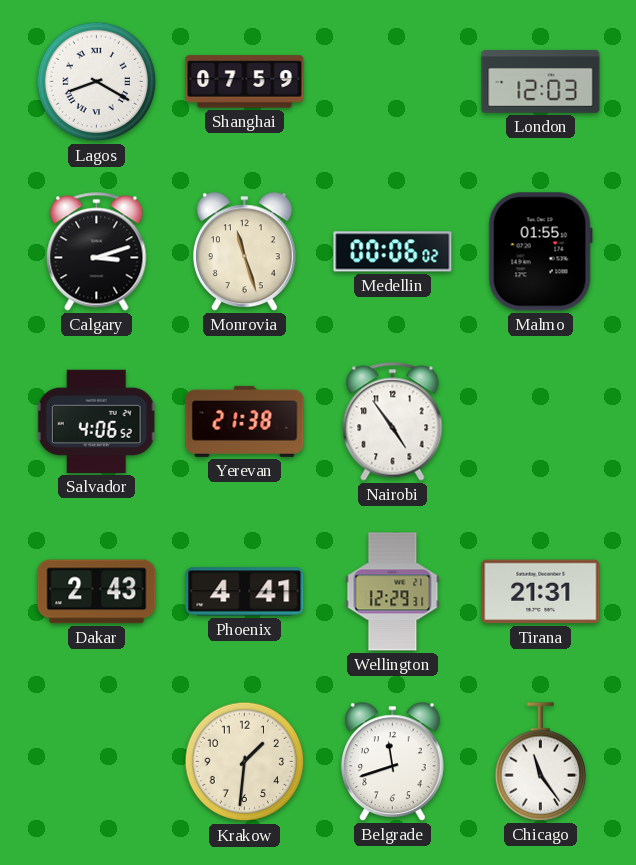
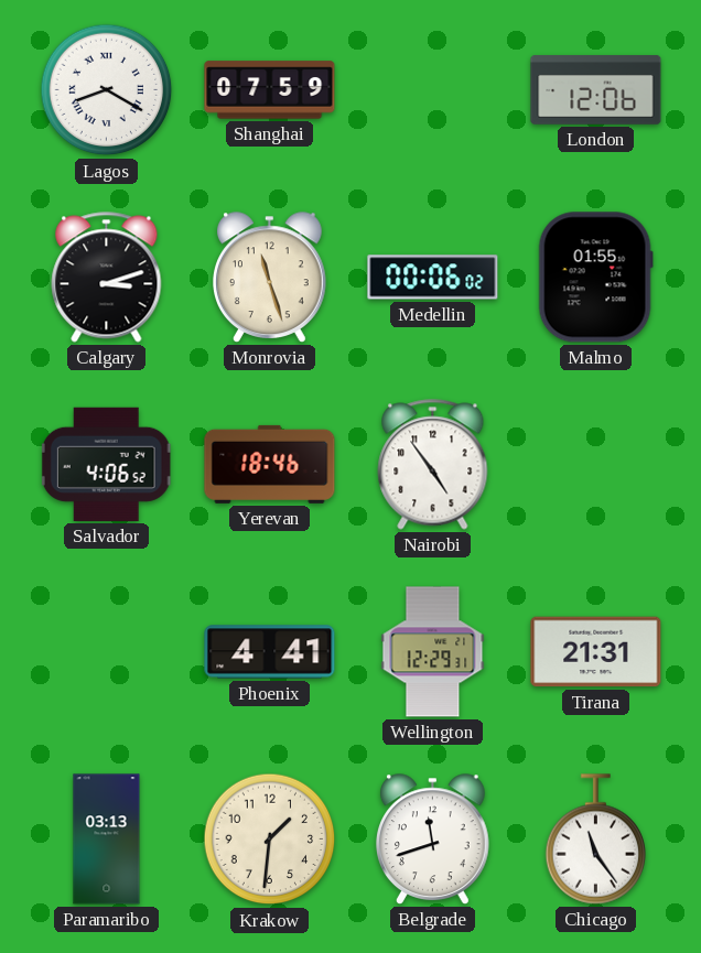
London: 12:03 -> 12:06 (596, 90)
Yerevan: 21:38 -> 18:46 (270, 464)
Dakar: 2:43 -> none (97, 592)
Paramaribo: none -> 03:13 (107, 840)
